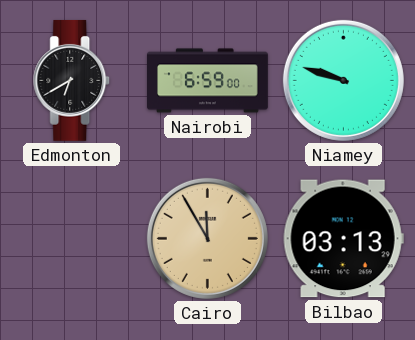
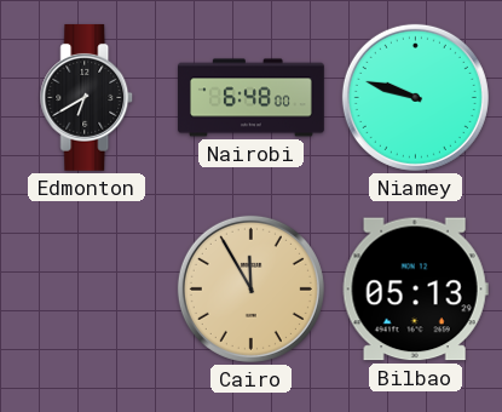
Nairobi: 6:59 -> 6:48 (252, 98)
Bilbao: 03:13 -> 05:13 (415, 290)
